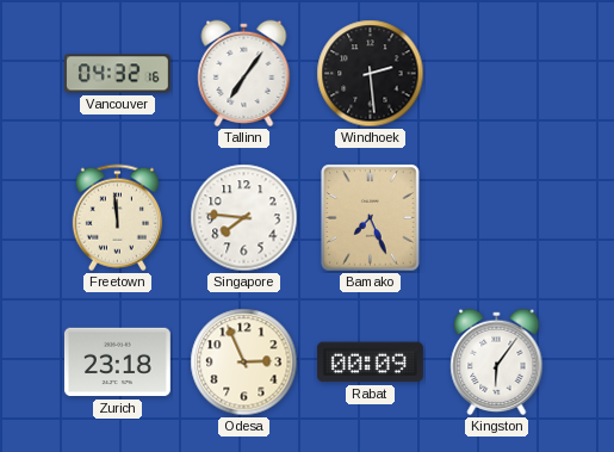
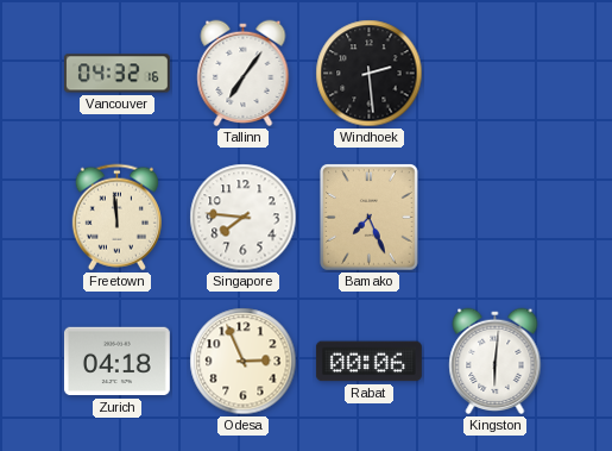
Zurich: 23:18 -> 04:18 (116, 362)
Rabat: 00:09 -> 00:06 (368, 362)
Kingston: 6:06 -> 6:01 (496, 362)
